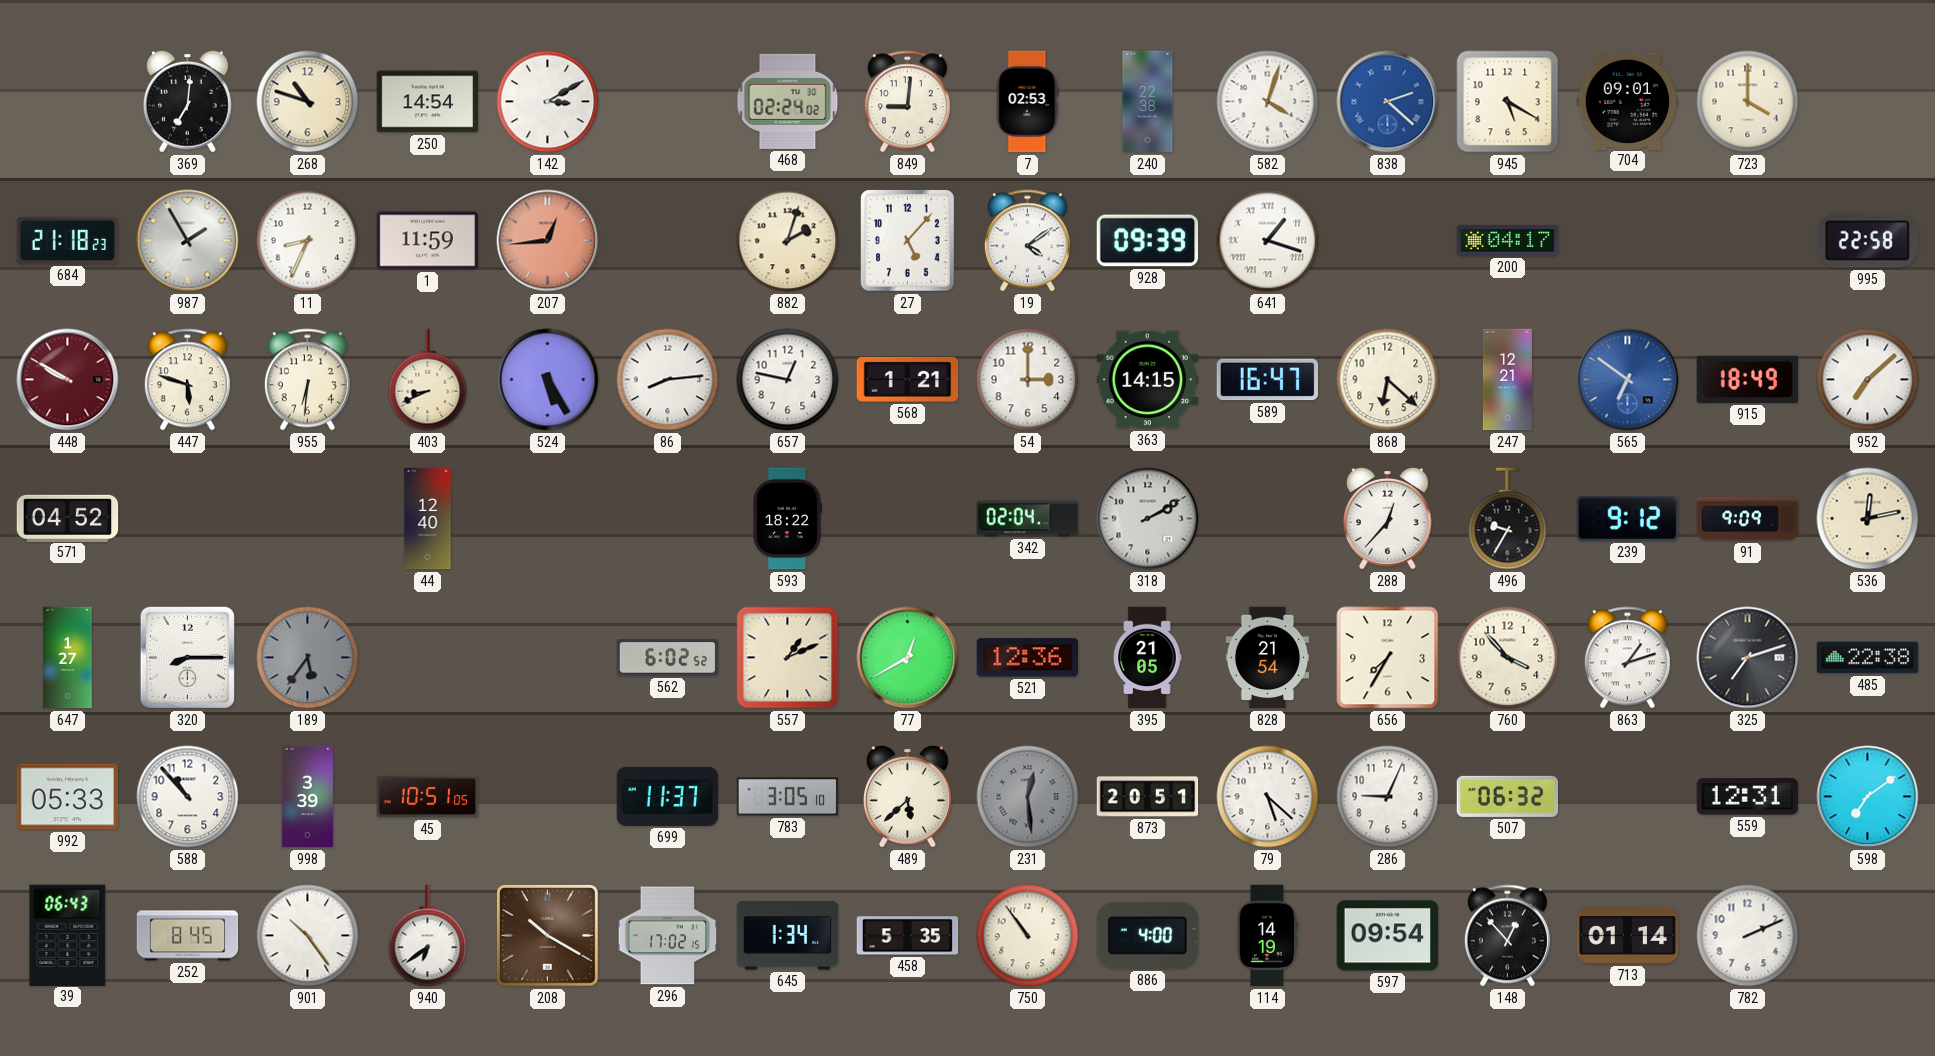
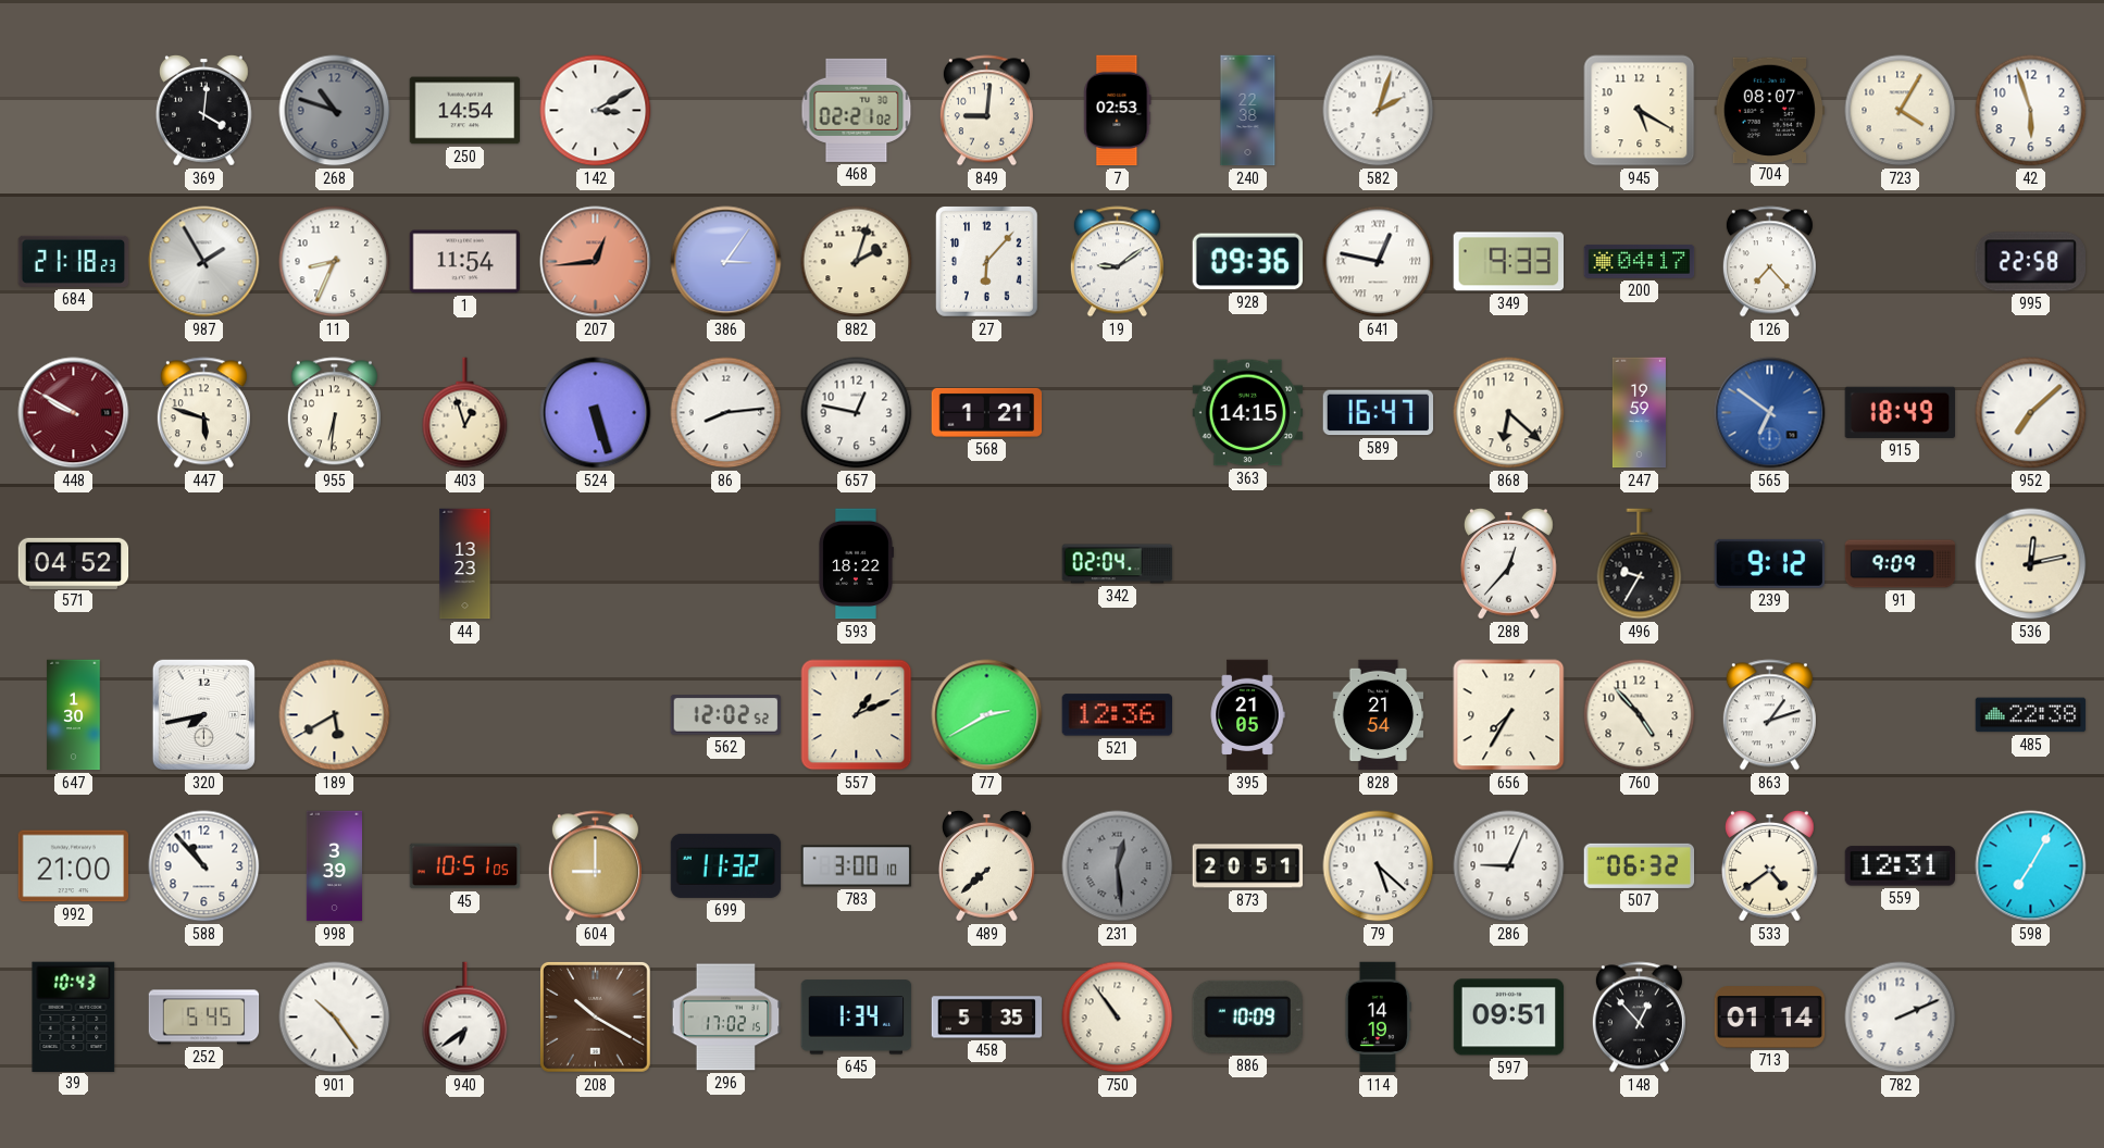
369: 7:01 -> 4:01 (204, 110)
268 dial: cream -> grey (335, 111)
468: 02:24 -> 02:21 (857, 110)
582: 4:03 -> 2:03 (1379, 111)
838: 2:22 -> none (1388, 102)
704: 09:01 -> 08:07 (1770, 110)
723: 4:00 -> 4:05 (1901, 111)
42: none -> 5:57 (2031, 111)
1: 11:59 -> 11:54 (465, 262)
386: none -> 3:06 (726, 262)
27: 5:07 -> 6:07 (987, 262)
19: 4:09 -> 9:09 (1117, 262)
928: 09:39 -> 09:36 (1248, 262)
641: 1:18 -> 12:47 (1379, 262)
349: none -> 9:33 (1508, 262)
126: none -> 7:23 (1769, 262)
403: 8:41 -> 12:57 (465, 413)
524: 5:25 -> 5:27 (596, 413)
54: 3:00 -> none (1028, 380)
247: 12:21 -> 19:59 (1639, 413)
44: 12:40 -> 13:23 (465, 564)
318: 2:10 -> none (1148, 519)
647: 1:27 -> 1:30 (74, 715)
320: 8:15 -> 7:43 (203, 714)
189: 5:36 -> 5:40 (335, 715)
189 dial: grey -> cream (335, 715)
562: 6:02 -> 12:02 (726, 715)
77: 12:40 -> 2:40 (987, 715)
760: 3:53 -> 4:53 (1640, 715)
325: 7:12 -> none (1748, 658)
992: 05:33 -> 21:00 (74, 866)
604: none -> 9:00 (595, 866)
699: 11:37 -> 11:32 (726, 865)
783: 3:05 -> 3:00 (857, 866)
489: 5:38 -> 7:38 (987, 865)
533: none -> 4:39 (1770, 865)
598: 7:09 -> 7:05 (2031, 866)
39: 06:43 -> 10:43 (74, 1016)
252: 8:45 -> 5:45 (204, 1018)
886: 4:00 -> 10:09 (1247, 1016)
597: 09:54 -> 09:51 (1509, 1018)
